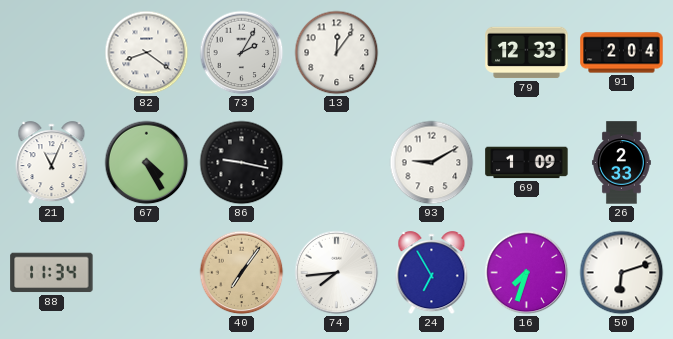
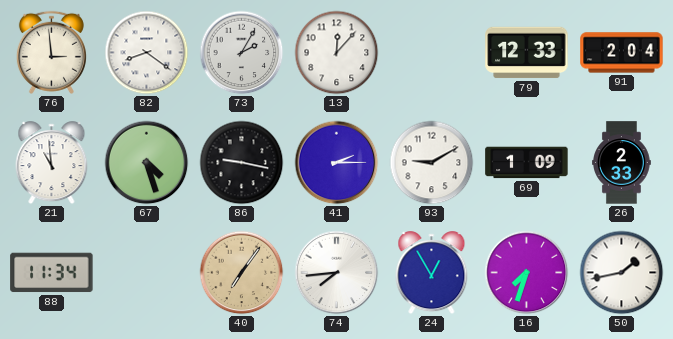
76: none -> 2:59 (51, 52)
13: 12:06 -> 12:07 (337, 53)
21: 11:04 -> 10:59 (52, 163)
67: 4:25 -> 4:27 (147, 163)
41: none -> 2:15 (337, 163)
24: 6:55 -> 12:55 (432, 273)
50: 6:12 -> 1:43 (622, 273)
